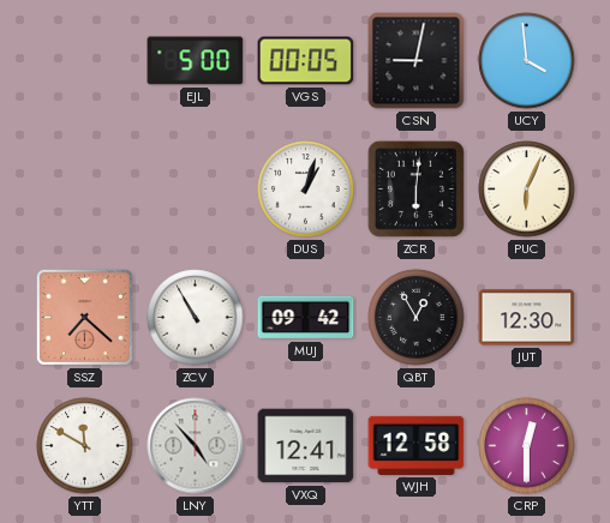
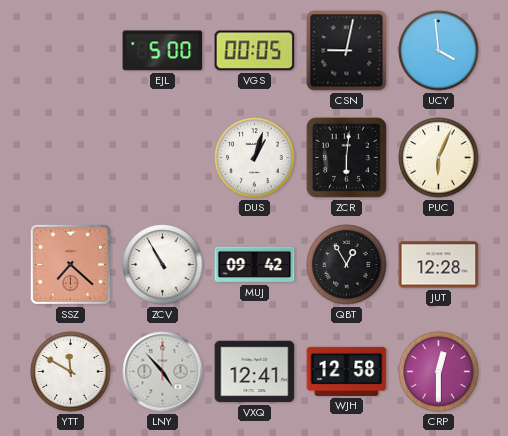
JUT: 12:30 -> 12:28 (439, 265)
